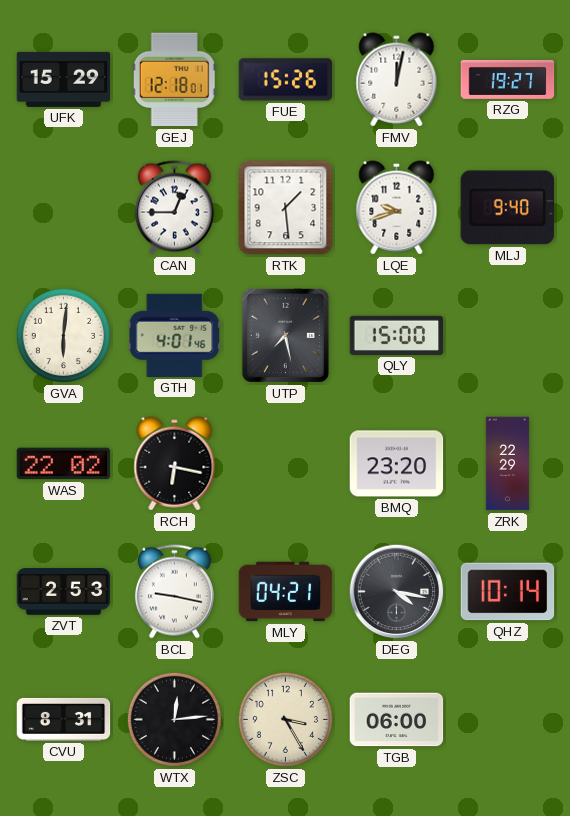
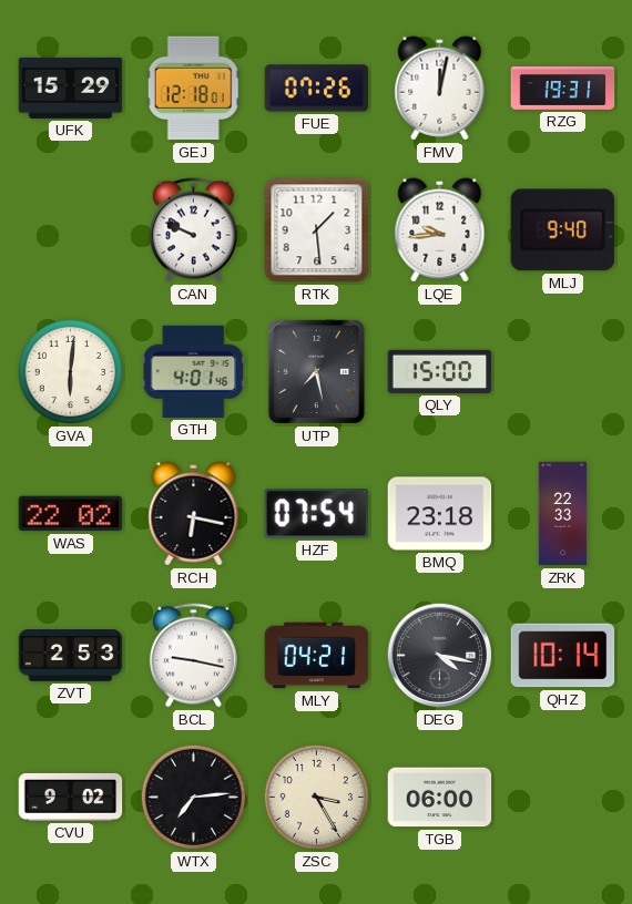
FUE: 15:26 -> 07:26 (317, 89)
RZG: 19:27 -> 19:31 (563, 88)
CAN: 12:45 -> 9:49 (193, 230)
LQE: 9:42 -> 9:44 (440, 230)
HZF: none -> 07:54 (316, 514)
BMQ: 23:20 -> 23:18 (440, 514)
ZRK: 22:29 -> 22:33 (563, 514)
CVU: 8:31 -> 9:02 (71, 797)
WTX: 12:14 -> 7:14 (193, 797)
